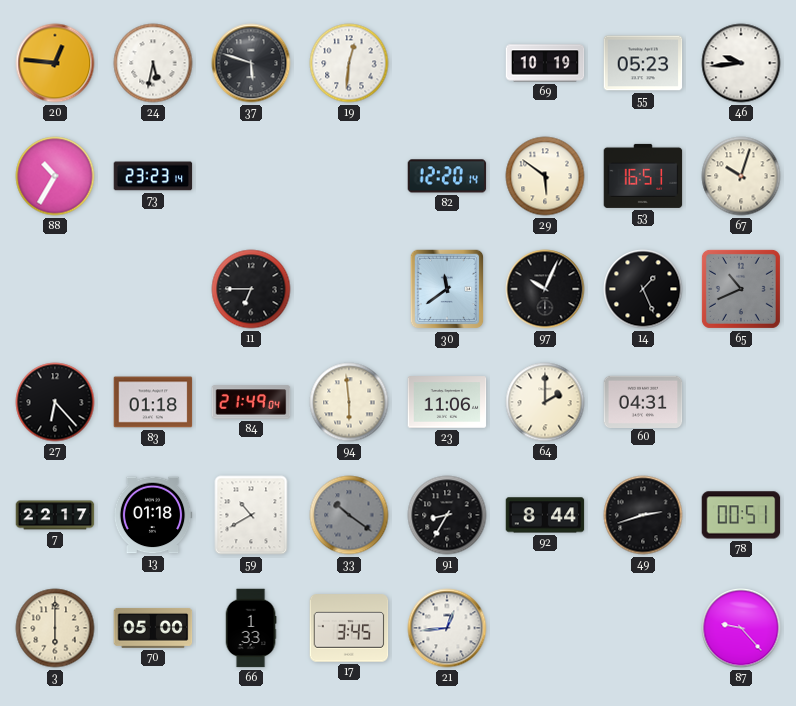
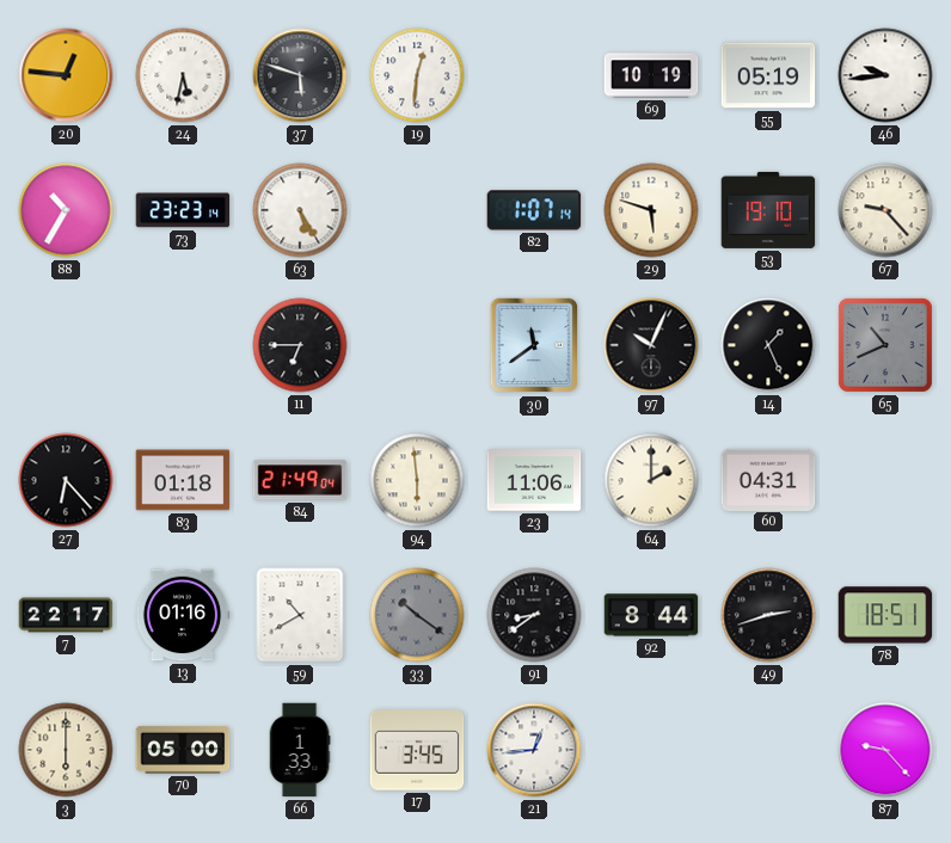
55: 05:23 -> 05:19 (768, 75)
63: none -> 5:25 (300, 210)
82: 12:20 -> 1:07 (534, 210)
29: 5:51 -> 5:48 (651, 210)
53: 16:51 -> 19:10 (768, 210)
67: 10:03 -> 9:23 (885, 210)
13: 01:18 -> 01:16 (183, 615)
91: 8:35 -> 8:39 (534, 615)
78: 00:51 -> 18:51 (885, 615)
